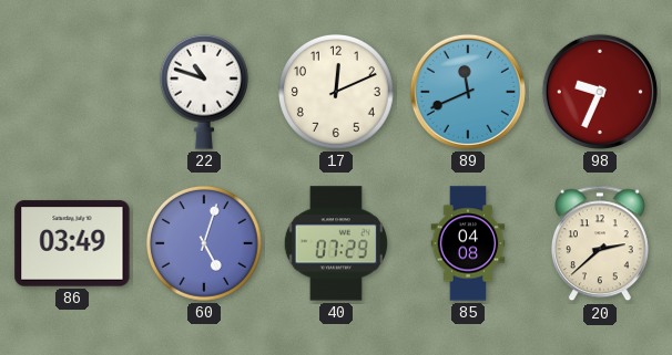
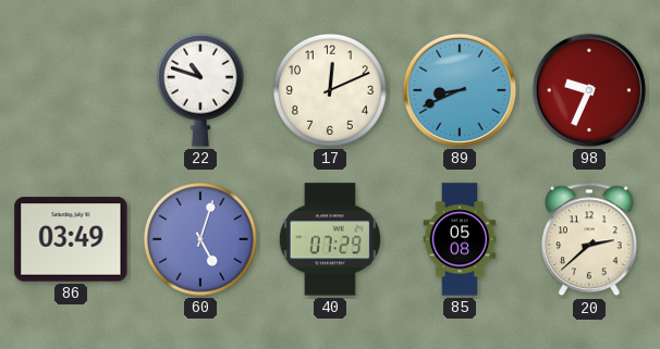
89: 11:41 -> 8:41 (460, 90)
85: 04:08 -> 05:08 (460, 239)
